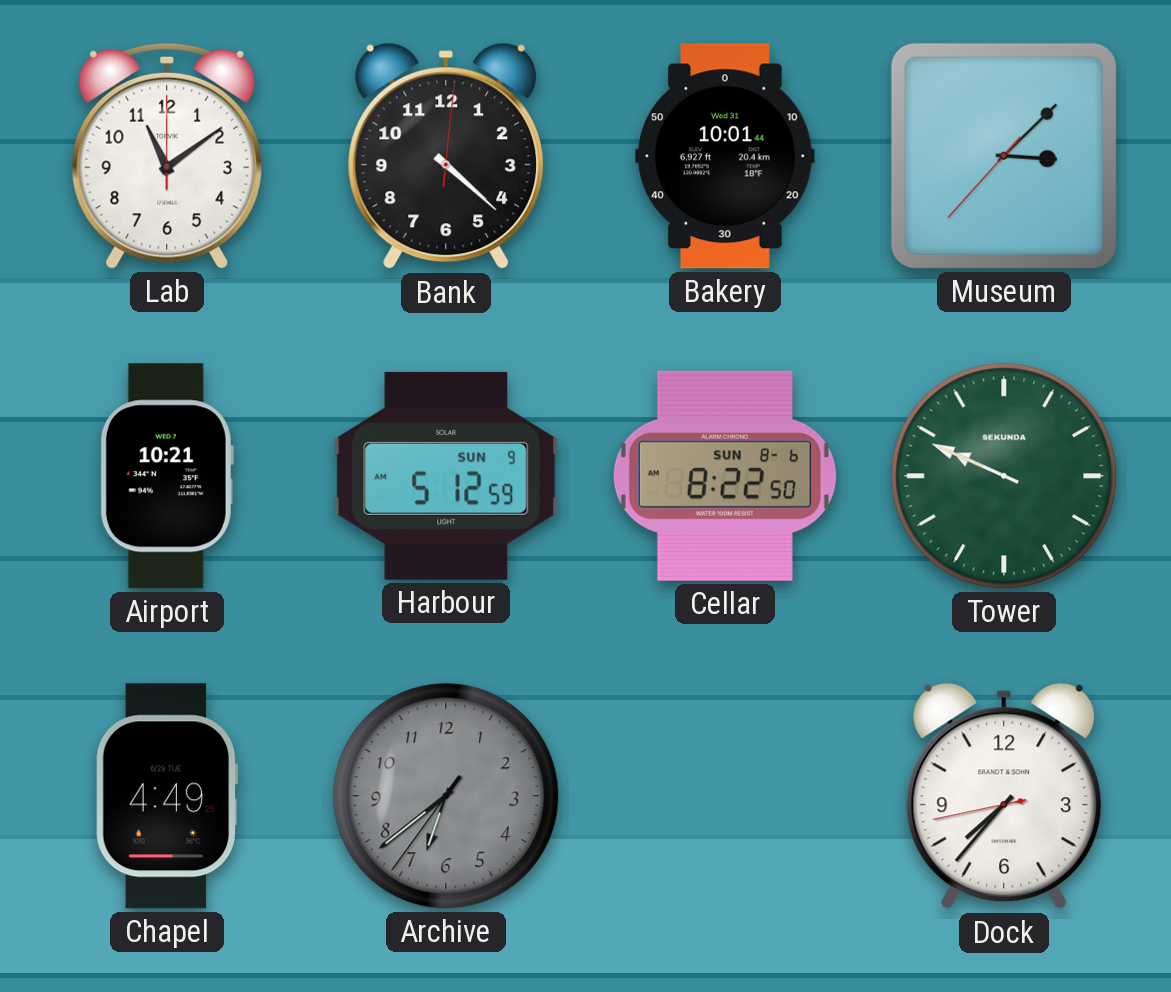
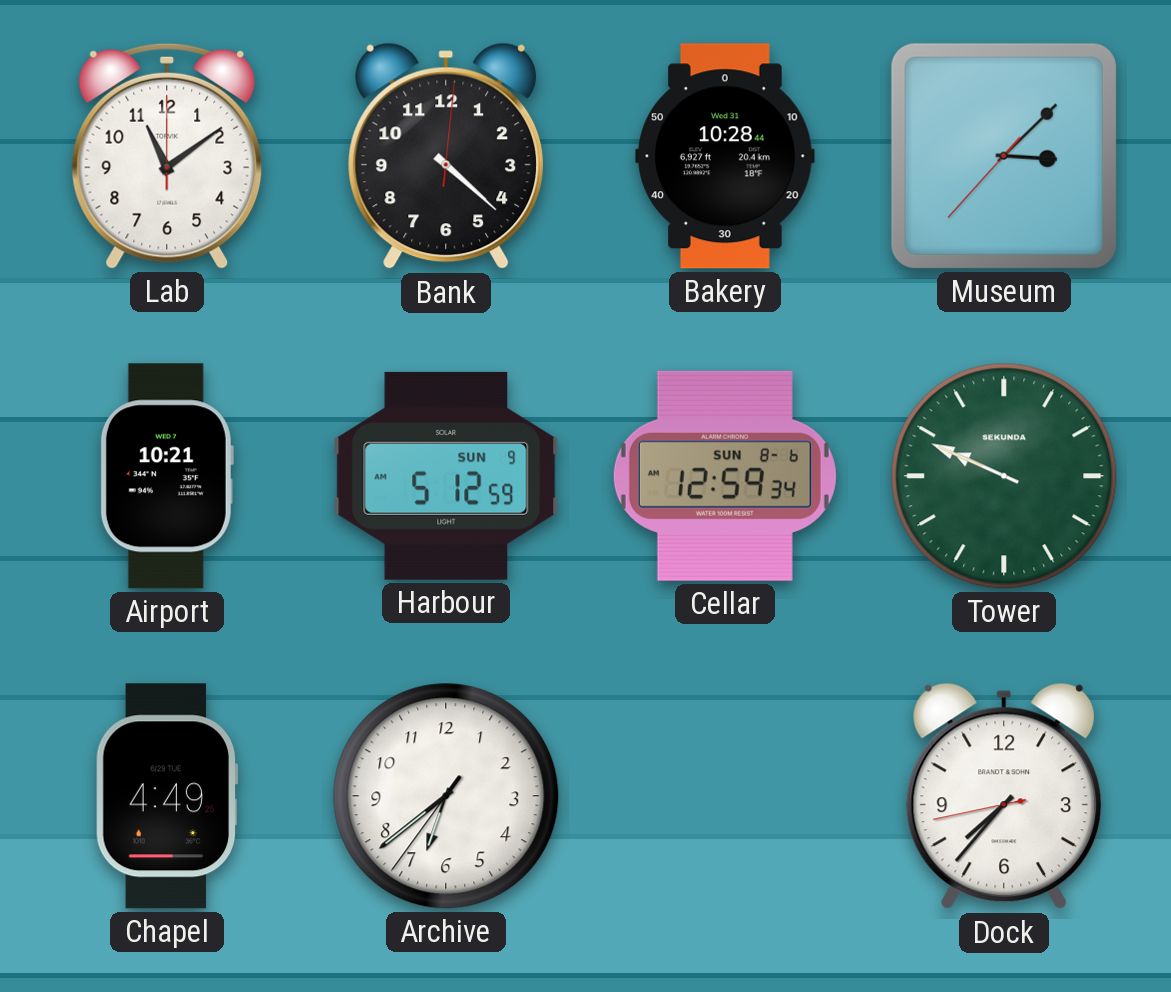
Bakery: 10:01 -> 10:28 (725, 156)
Cellar: 8:22 -> 12:59 (725, 476)
Archive dial: grey -> white (446, 796)
